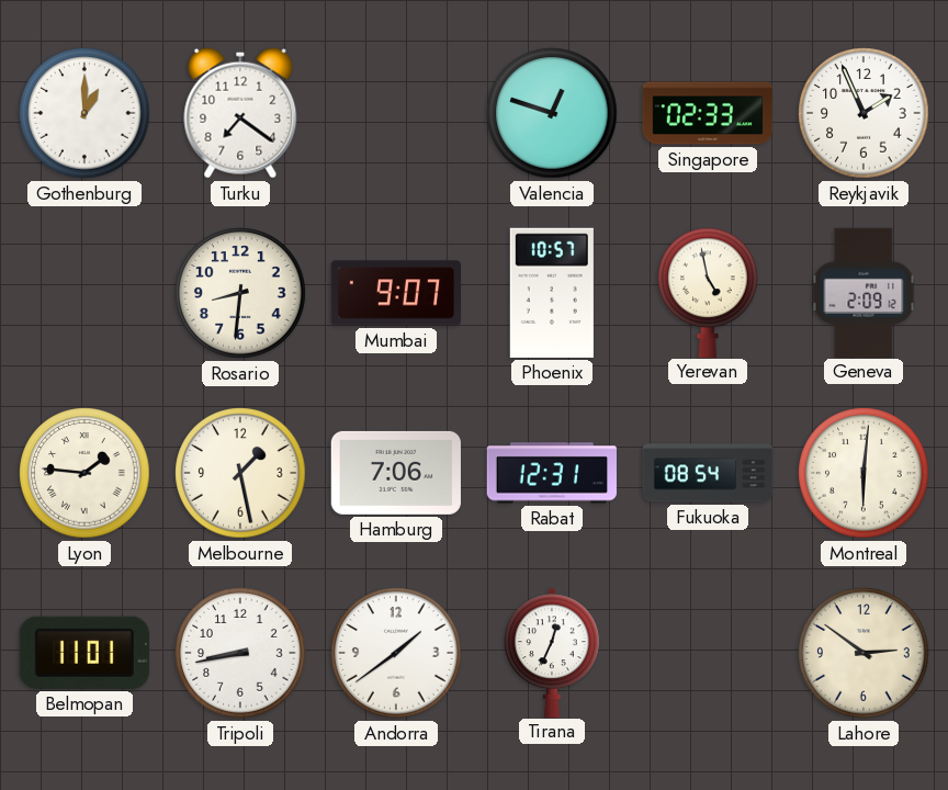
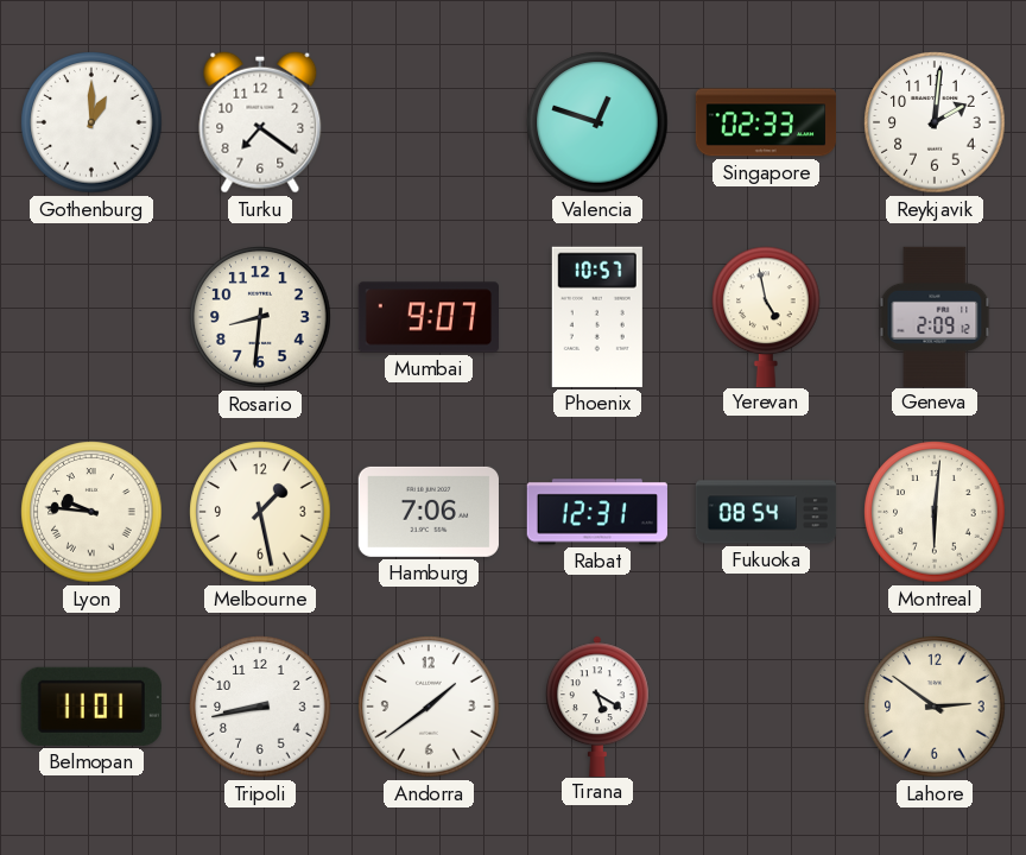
Reykjavik: 1:56 -> 2:01 (935, 122)
Lyon: 1:46 -> 9:46 (91, 512)
Tirana: 12:34 -> 5:20 (597, 705)
